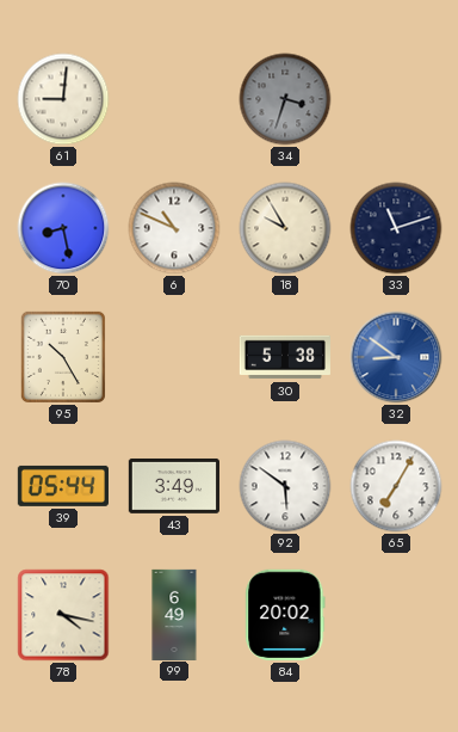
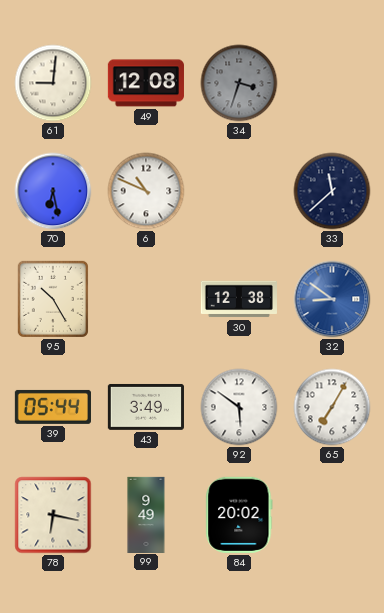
49: none -> 12:08 (146, 83)
70: 8:28 -> 6:28 (53, 191)
18: 9:55 -> none (285, 228)
33: 11:12 -> 11:38 (332, 191)
30: 5:38 -> 12:38 (239, 299)
78: 4:17 -> 6:17 (53, 515)
99: 6:49 -> 9:49 (146, 514)
